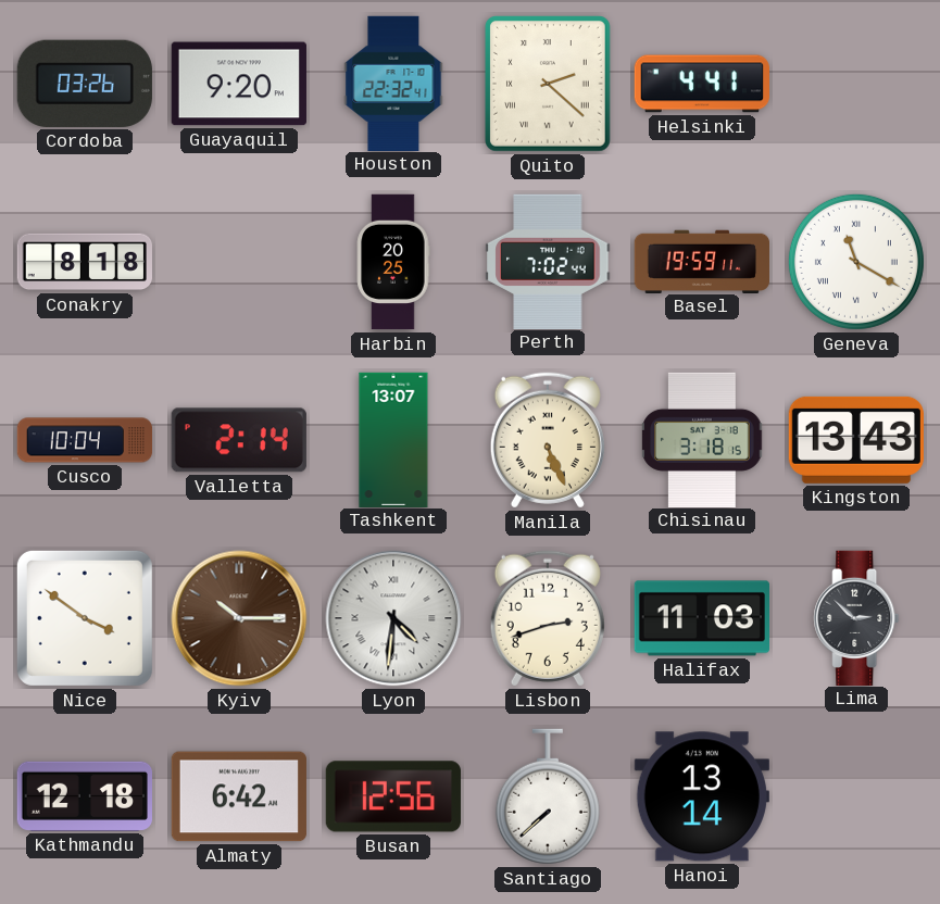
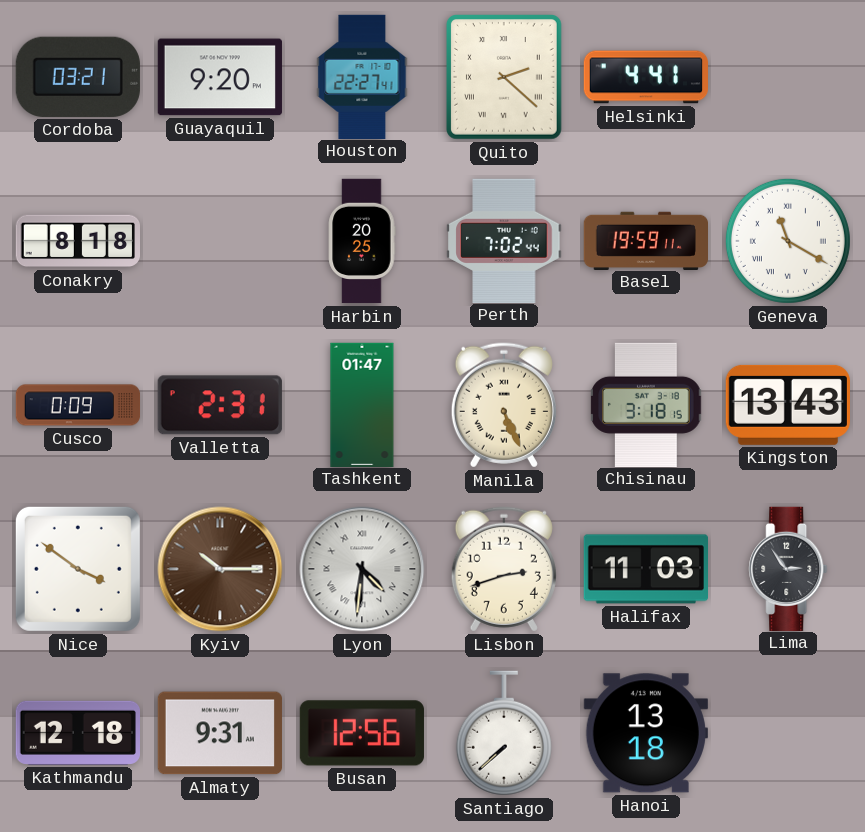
Cordoba: 03:26 -> 03:21 (78, 77)
Houston: 22:32 -> 22:27 (362, 76)
Cusco: 10:04 -> 0:09 (78, 405)
Valletta: 2:14 -> 2:31 (220, 405)
Tashkent: 13:07 -> 01:47 (362, 404)
Lima: 2:52 -> 2:54 (788, 568)
Almaty: 6:42 -> 9:31 (220, 733)
Hanoi: 13:14 -> 13:18 (646, 733)
